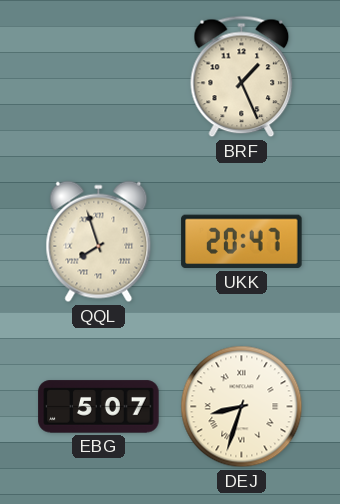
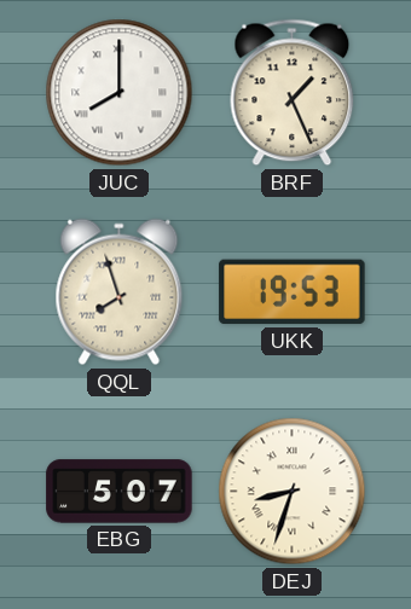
JUC: none -> 8:00 (120, 93)
UKK: 20:47 -> 19:53 (293, 292)
